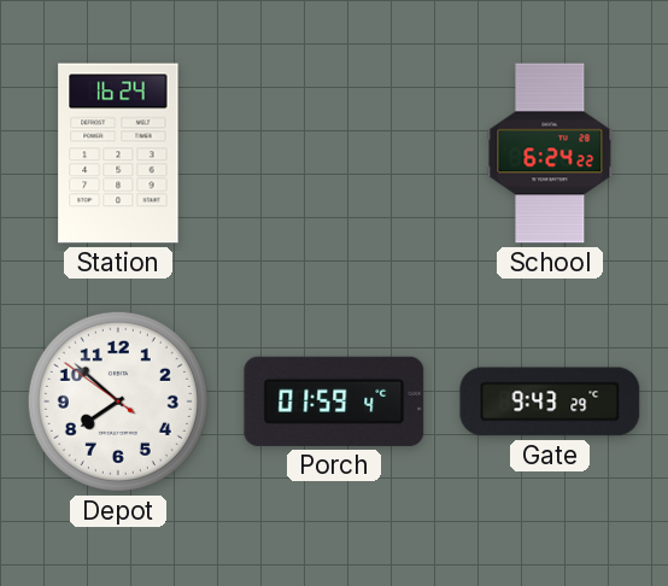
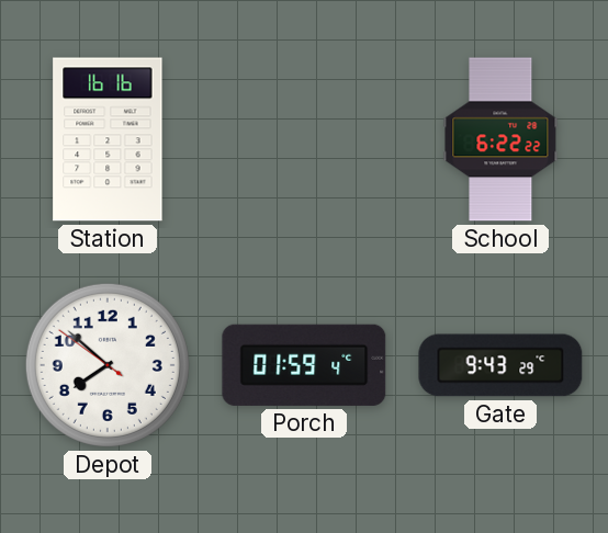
Station: 16:24 -> 16:16 (108, 139)
School: 6:24 -> 6:22 (500, 139)
